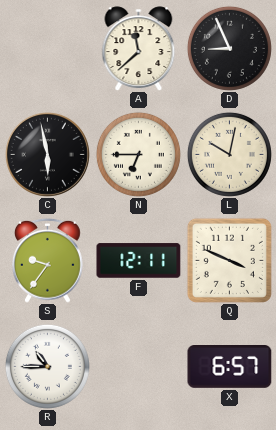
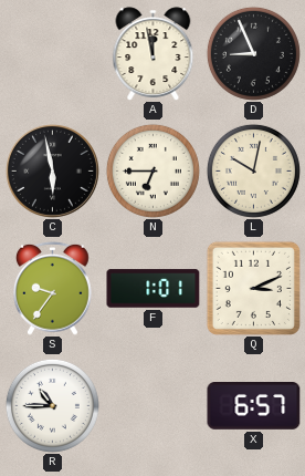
A: 11:38 -> 11:58 (154, 54)
F: 12:11 -> 1:01 (154, 289)
Q: 3:49 -> 3:11 (253, 288)
